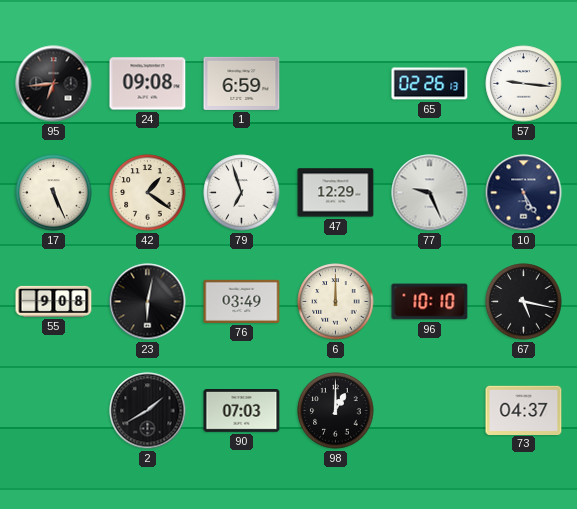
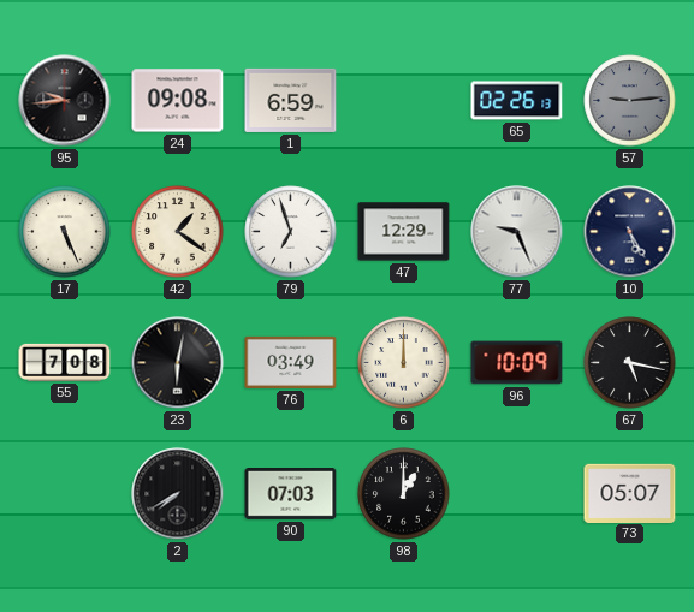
95: 6:44 -> 9:44 (65, 101)
57: 9:16 -> 9:14 (630, 101)
57 dial: white -> grey (630, 101)
55: 9:08 -> 7:08 (65, 362)
96: 10:10 -> 10:09 (517, 363)
2: 1:40 -> 7:40 (178, 494)
73: 04:37 -> 05:07 (630, 493)
